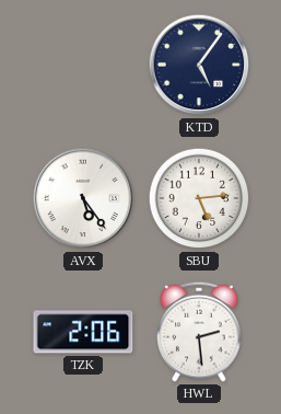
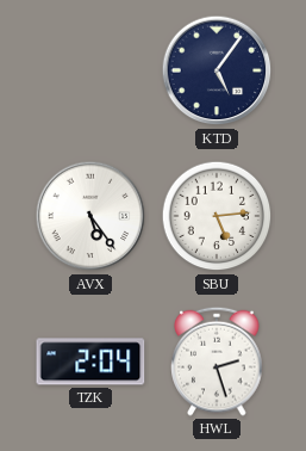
TZK: 2:06 -> 2:04 (90, 362)
HWL: 2:29 -> 2:27 (217, 362)
